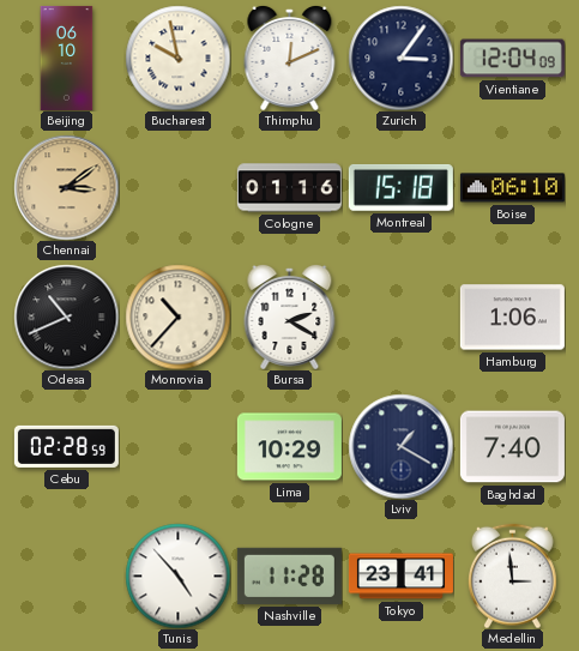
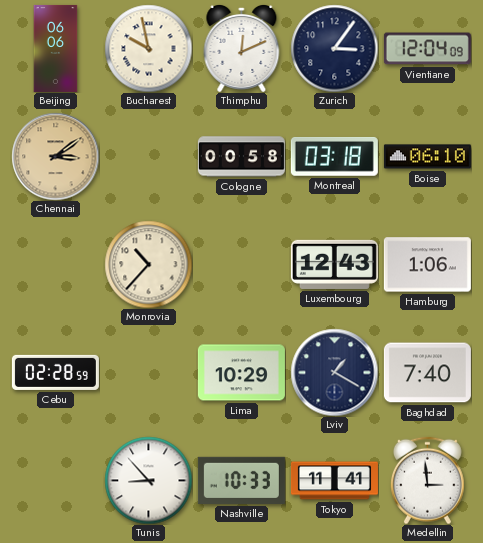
Beijing: 06:10 -> 06:06 (56, 48)
Cologne: 01:16 -> 00:58 (241, 157)
Montreal: 15:18 -> 03:18 (334, 156)
Odesa: 10:41 -> none (66, 317)
Bursa: 2:20 -> none (290, 317)
Luxembourg: none -> 12:43 (334, 264)
Tunis: 4:53 -> 8:53 (148, 480)
Nashville: 11:28 -> 10:33 (241, 480)
Tokyo: 23:41 -> 11:41 (334, 481)
